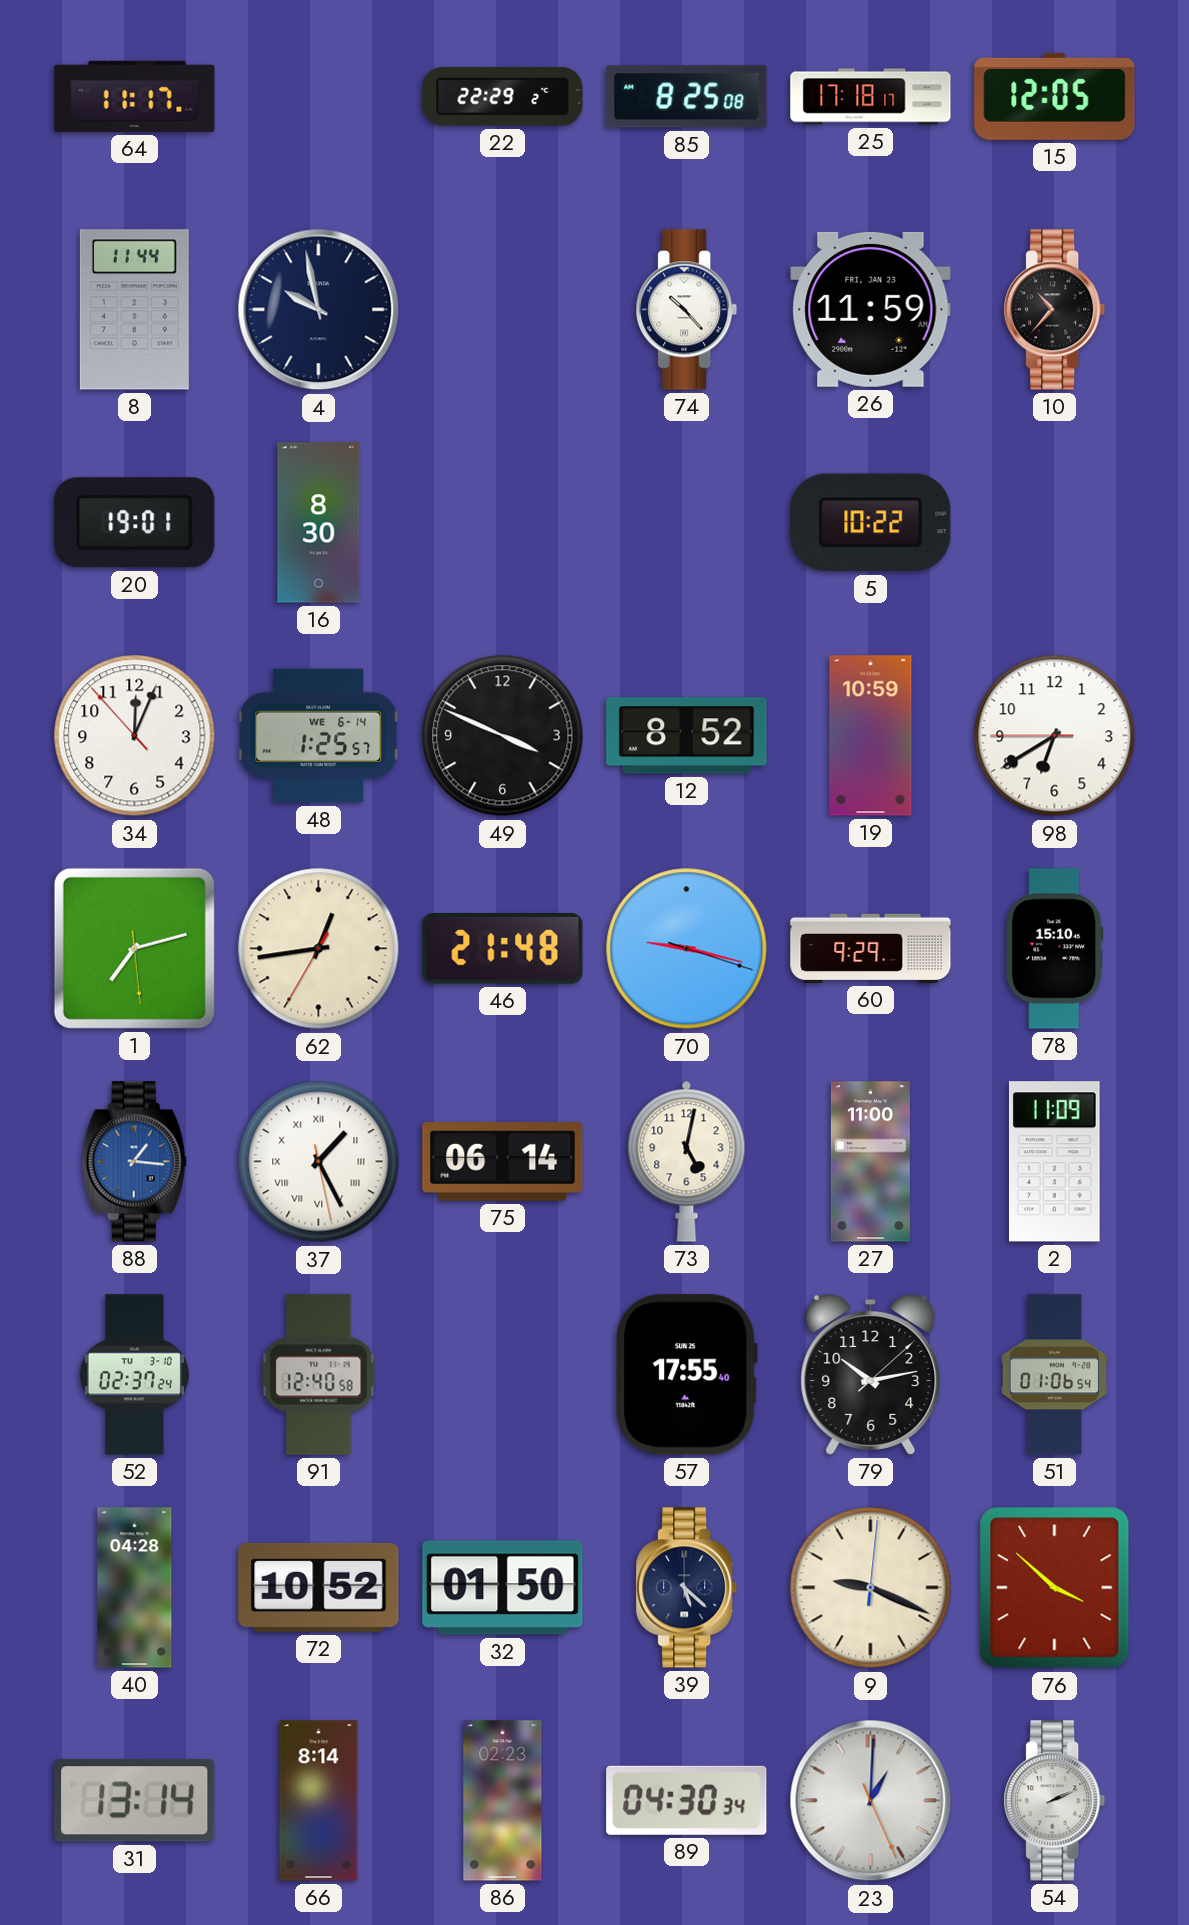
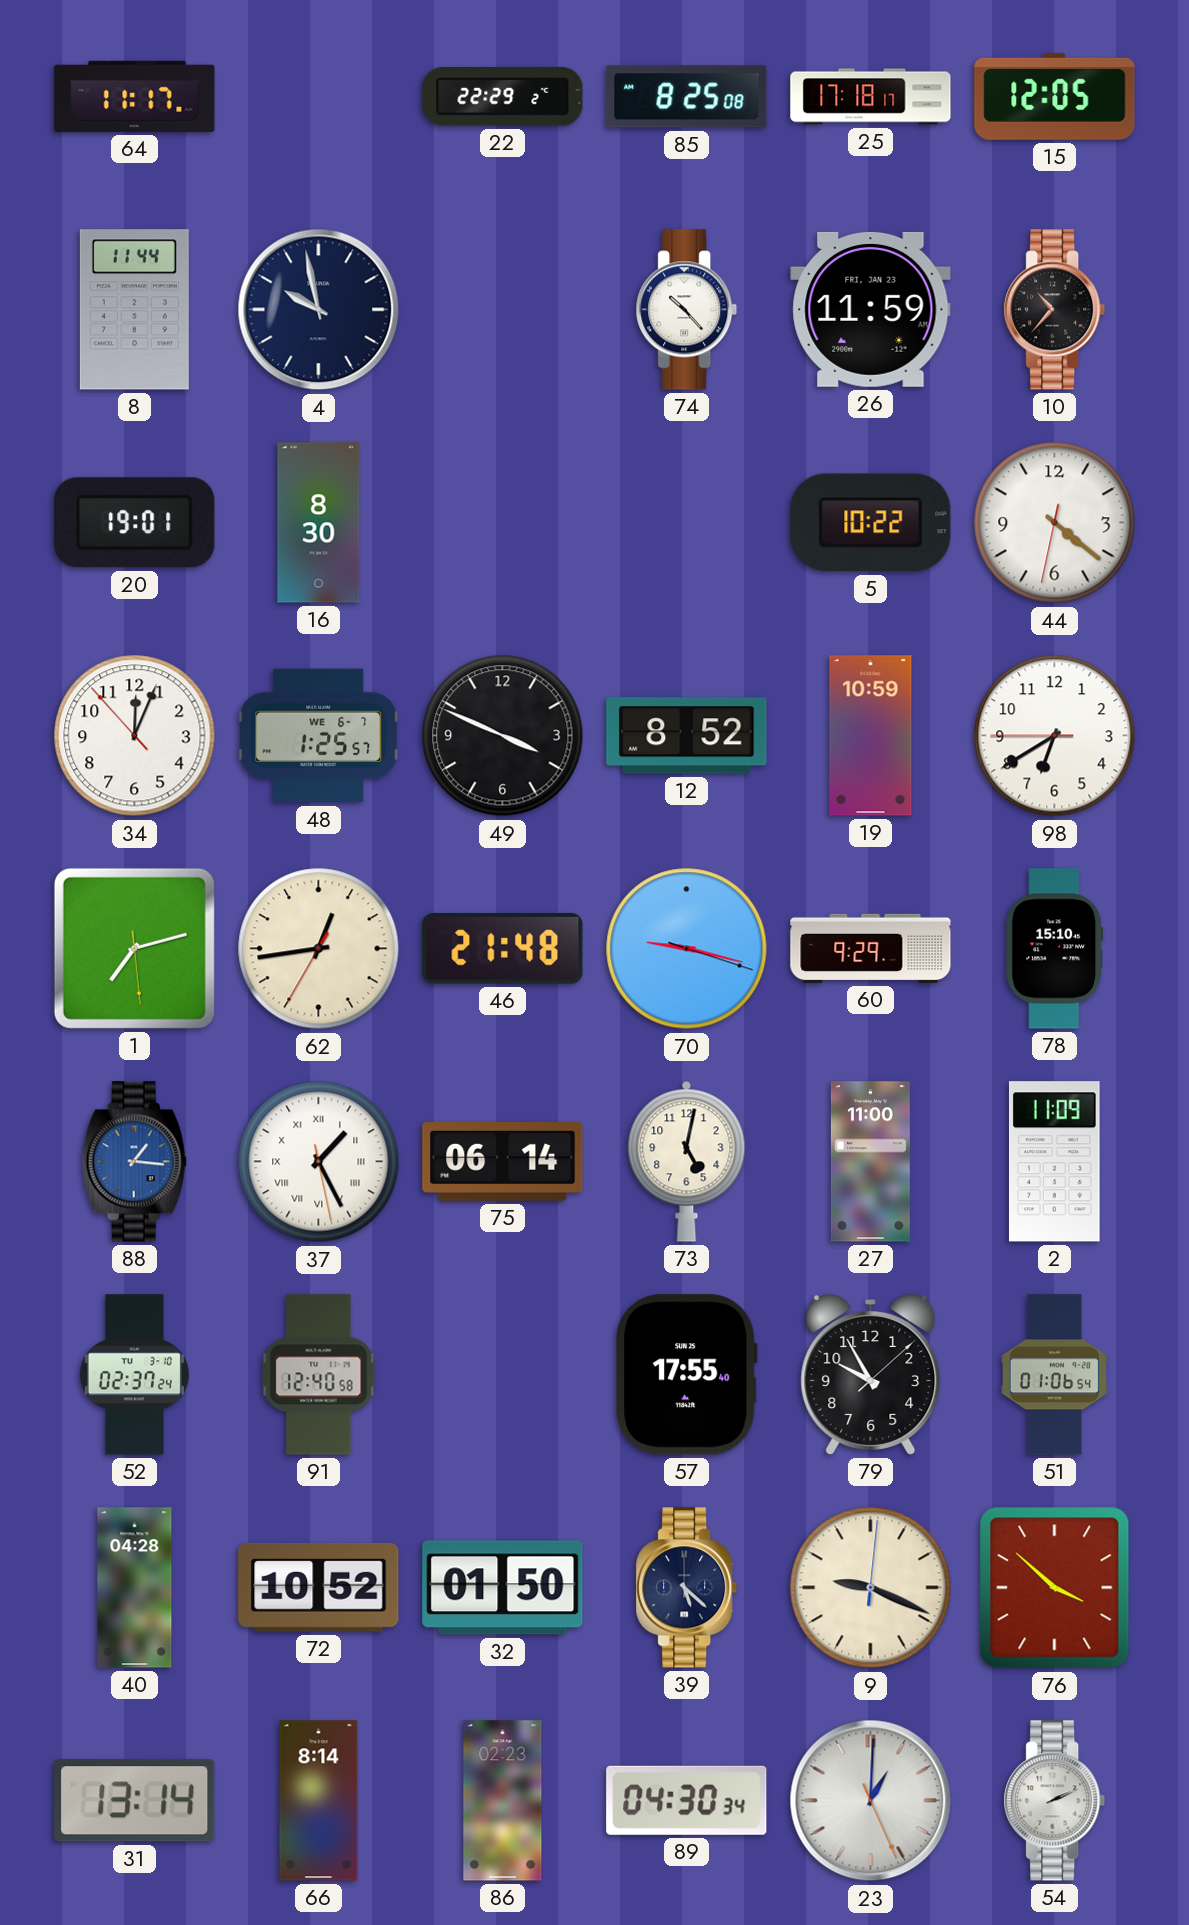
44: none -> 4:21 (1055, 523)
48 date: WE 6-14 -> WE 6-7 (319, 736)
79: 10:13 -> 9:55 (871, 1375)
